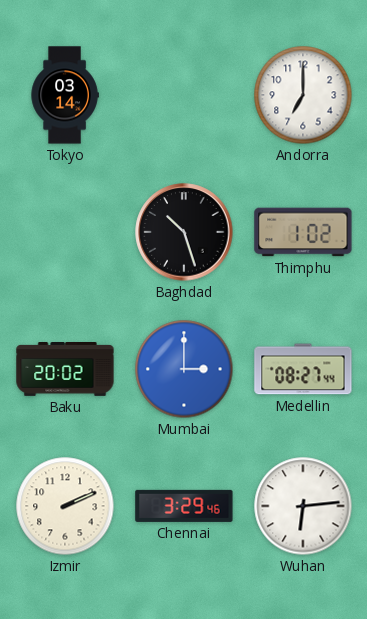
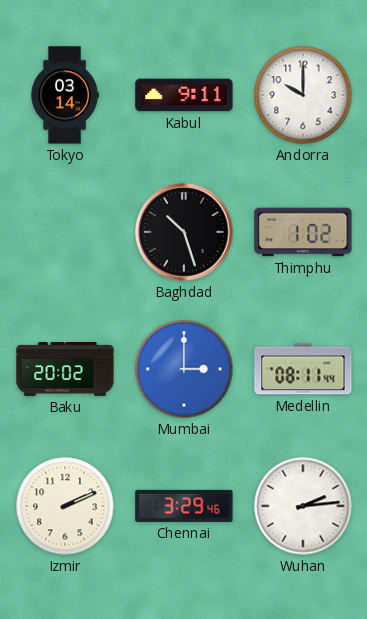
Kabul: none -> 9:11 (184, 95)
Andorra: 7:00 -> 10:00 (303, 95)
Medellin: 08:27 -> 08:11 (303, 369)
Wuhan: 6:14 -> 2:14 (303, 506)
